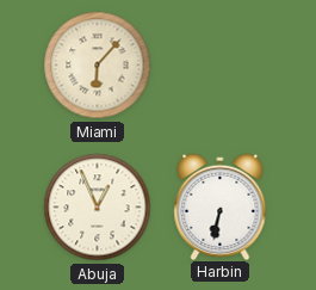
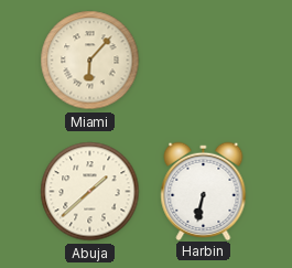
Abuja: 12:56 -> 1:38 (90, 192)
